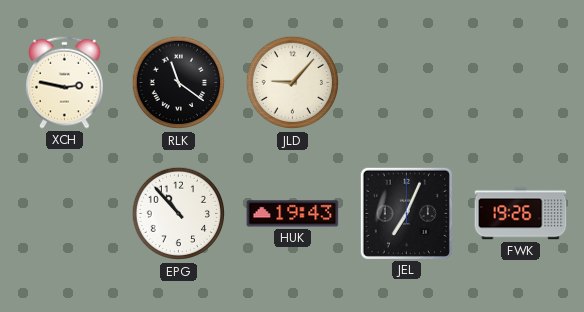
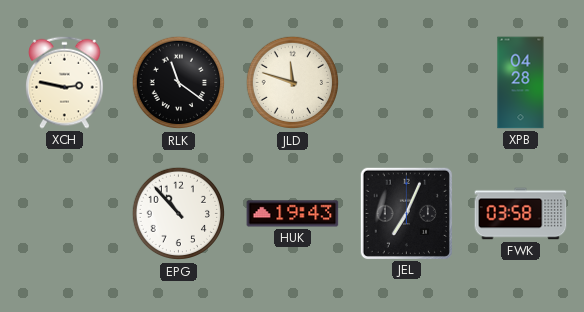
JLD: 9:07 -> 11:48 (293, 83)
XPB: none -> 04:28 (521, 83)
FWK: 19:26 -> 03:58 (521, 214)
